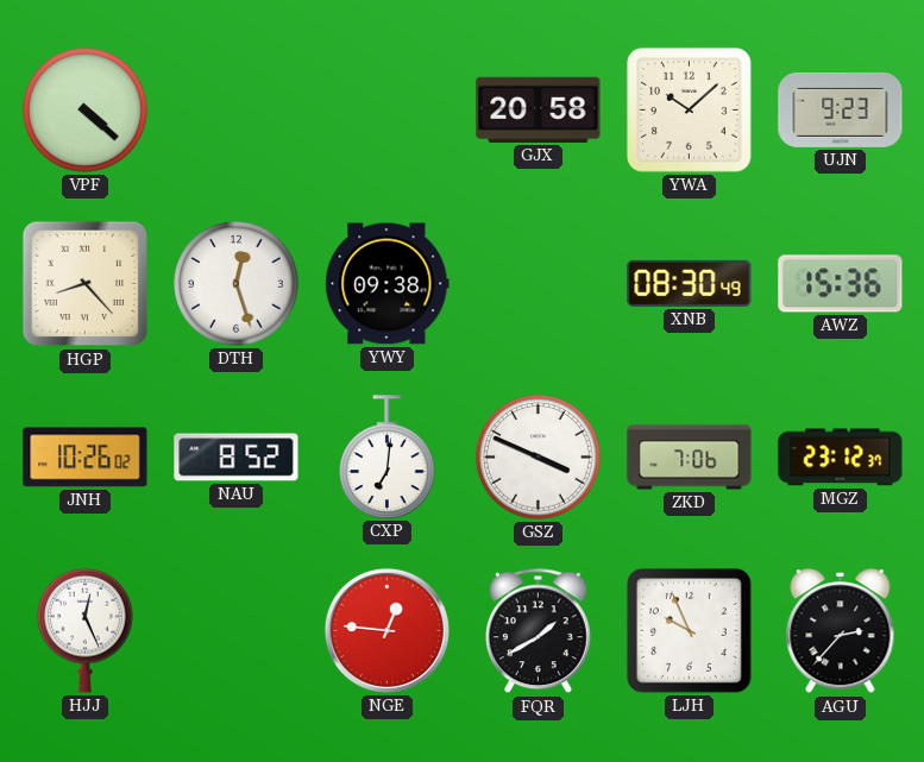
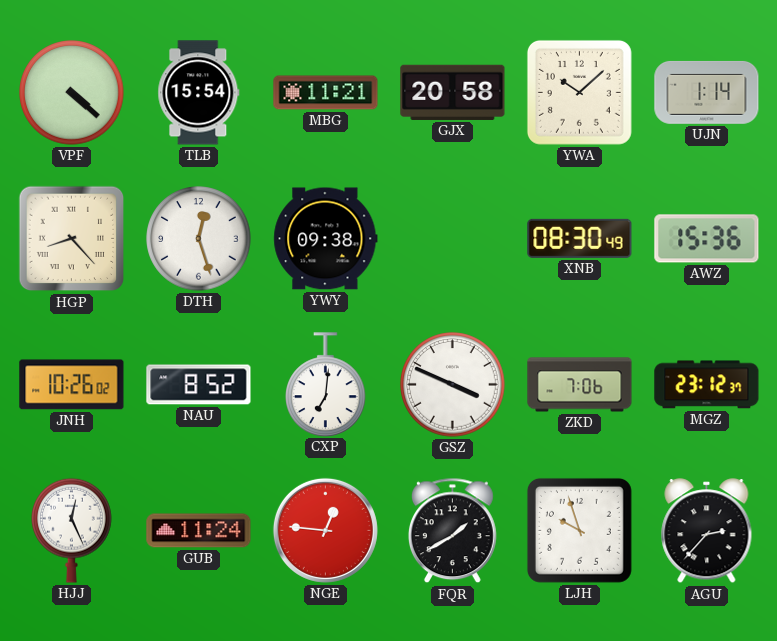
TLB: none -> 15:54 (199, 93)
MBG: none -> 11:21 (326, 93)
UJN: 9:23 -> 1:14 (707, 92)
GUB: none -> 11:24 (199, 531)
LJH: 9:56 -> 9:57 (579, 530)
